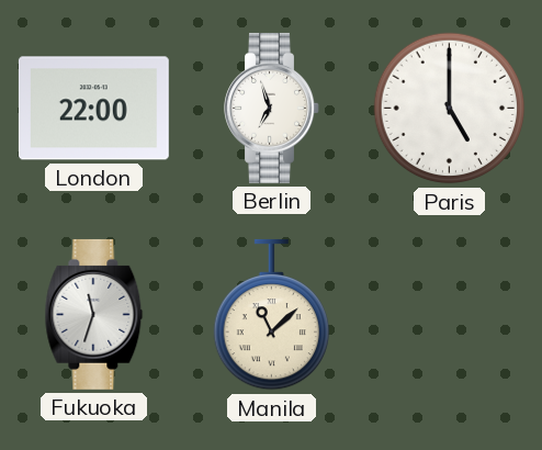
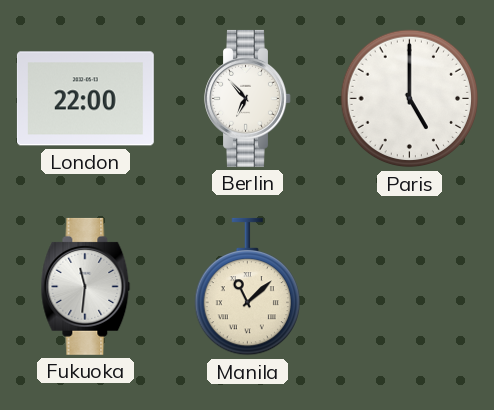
Berlin: 6:57 -> 6:53 (248, 98)
Fukuoka: 11:33 -> 11:31 (86, 286)
